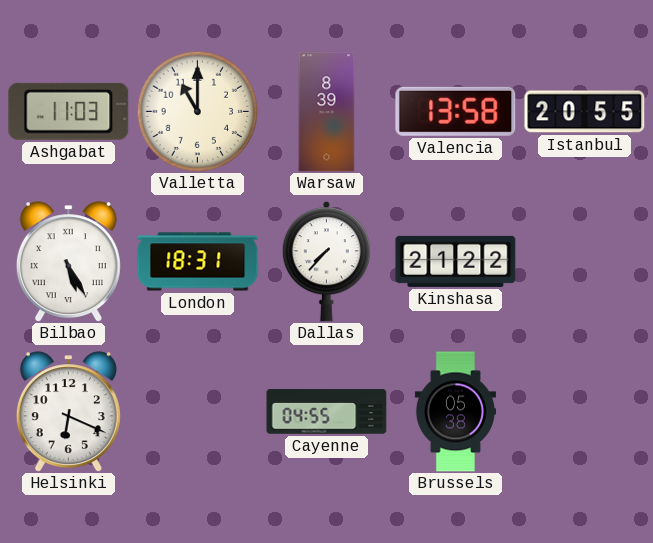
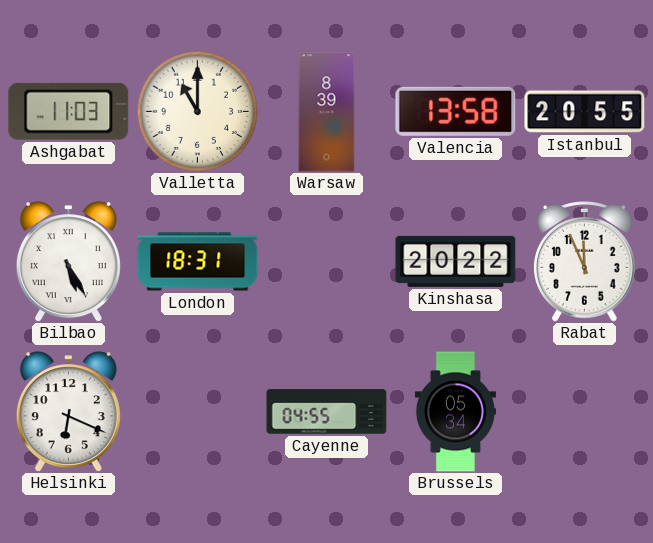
Dallas: 7:37 -> none (326, 262)
Kinshasa: 21:22 -> 20:22 (456, 261)
Rabat: none -> 11:56 (584, 262)
Brussels: 05:38 -> 05:34 (455, 412)
